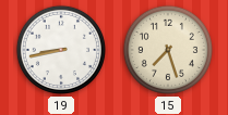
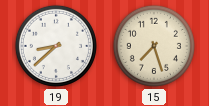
19: 8:43 -> 8:38 (56, 46)
